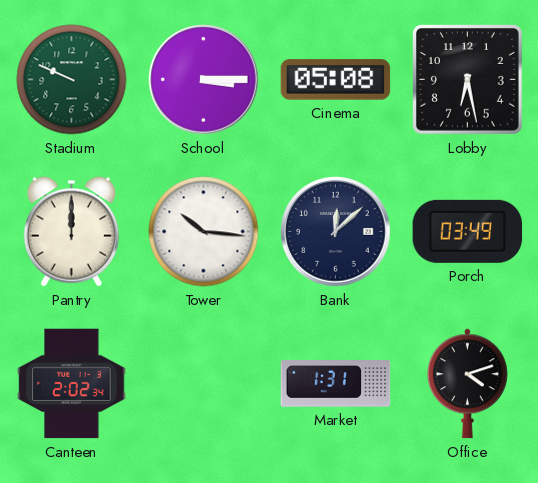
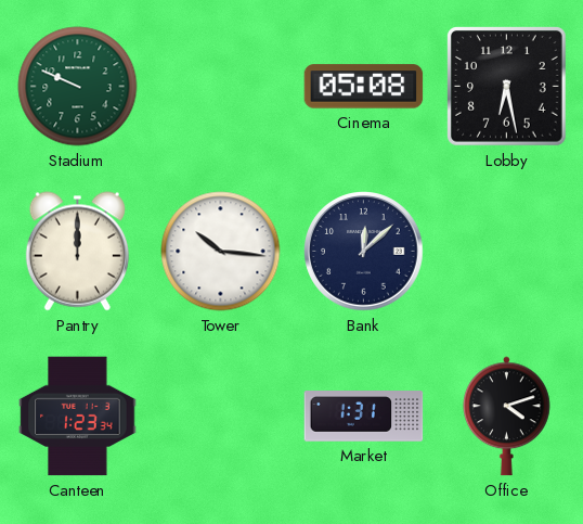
School: 3:15 -> none (204, 80)
Porch: 03:49 -> none (468, 231)
Canteen: 2:02 -> 1:23 (78, 417)
